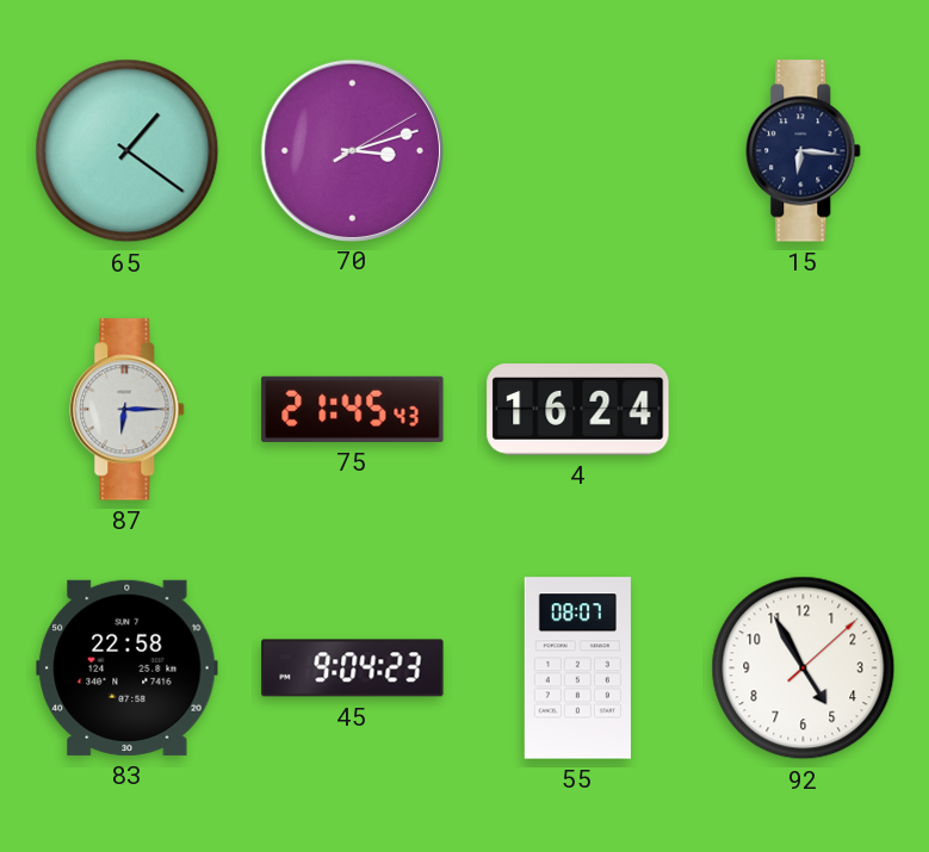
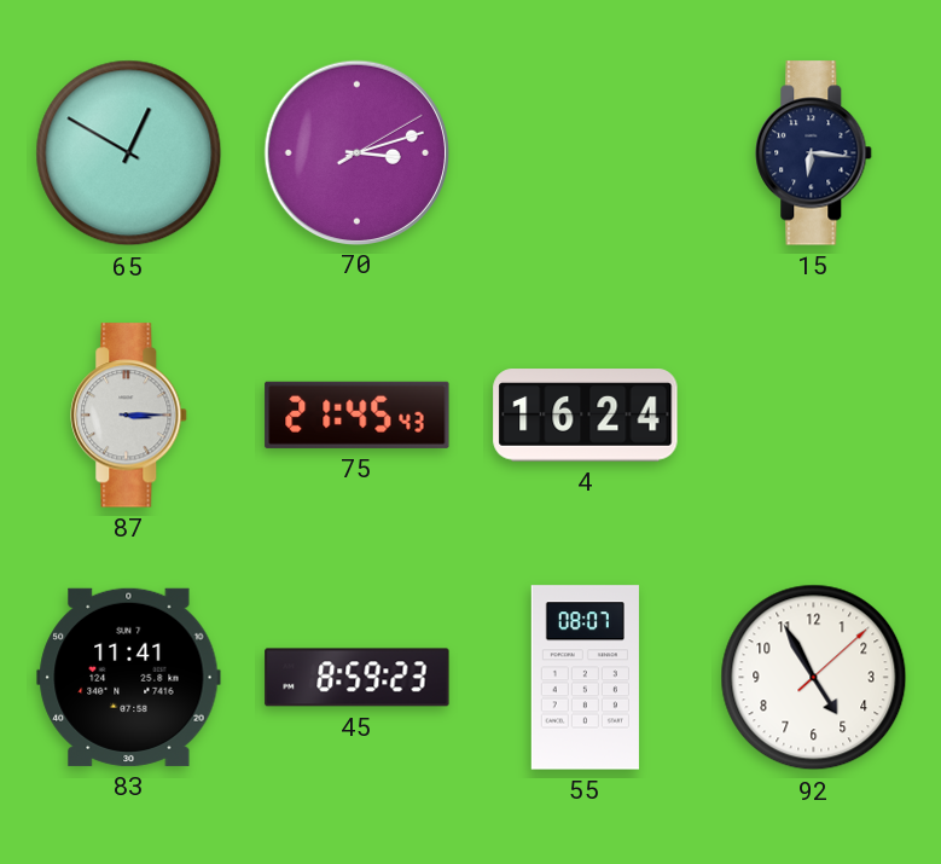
65: 1:21 -> 12:50 (129, 153)
87: 6:15 -> 3:15 (129, 416)
83: 22:58 -> 11:41 (129, 677)
45: 9:04 -> 8:59 (358, 678)
